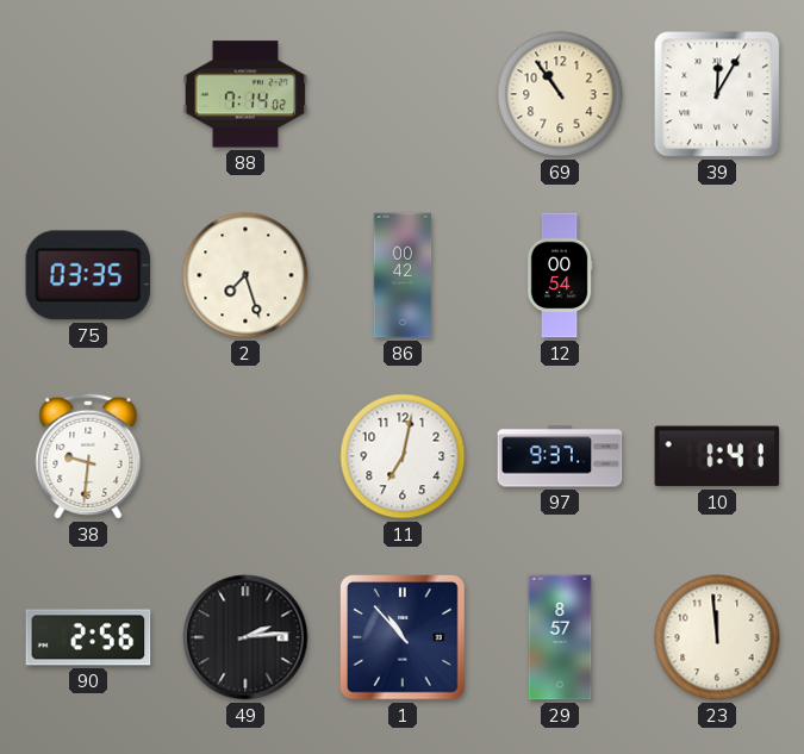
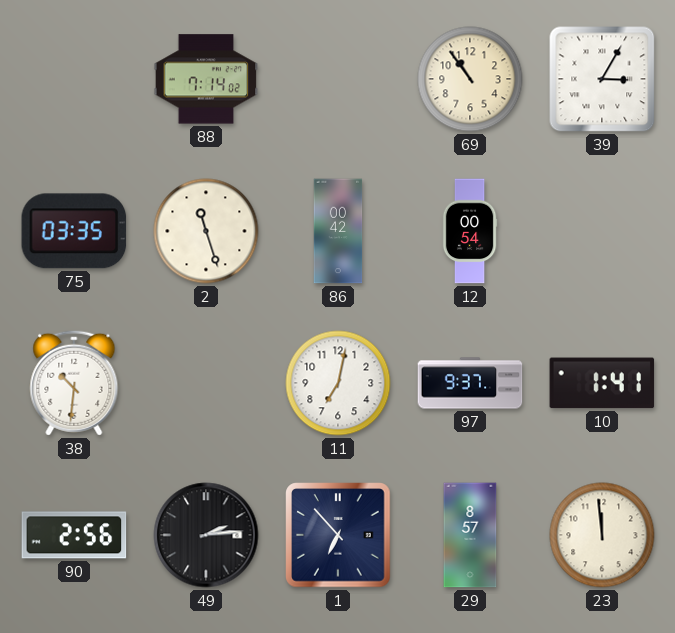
39: 12:05 -> 3:05 (602, 79)
2: 7:27 -> 11:27 (206, 231)
38: 9:31 -> 10:31 (74, 383)
1: 10:53 -> 6:53 (338, 535)
